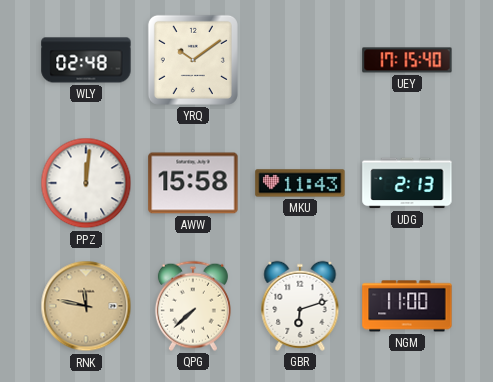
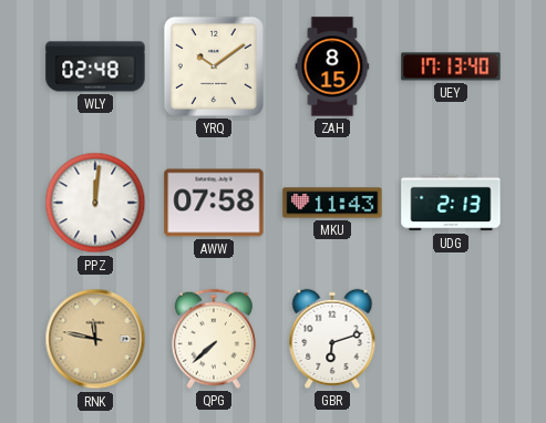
ZAH: none -> 8:15 (332, 66)
UEY: 17:15 -> 17:13 (451, 66)
AWW: 15:58 -> 07:58 (214, 203)
NGM: 11:00 -> none (407, 306)
